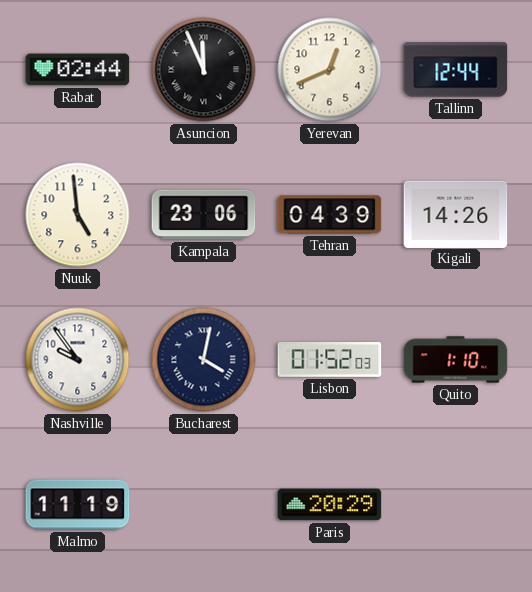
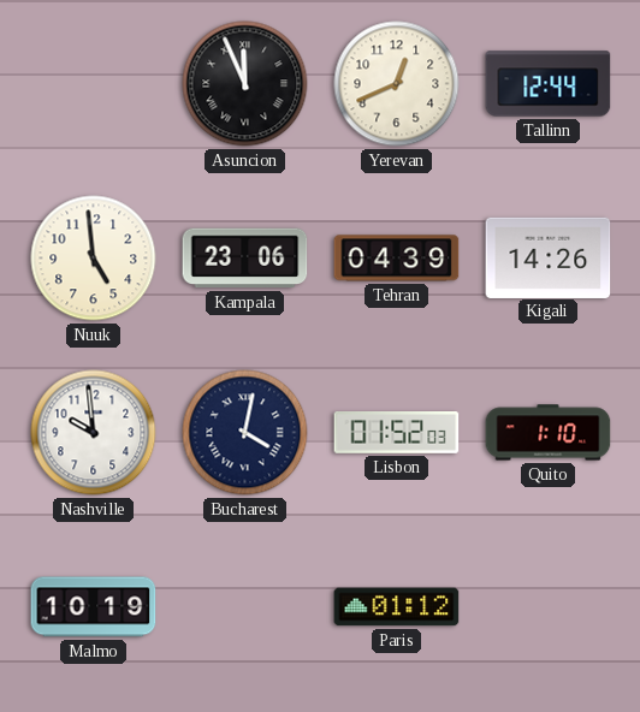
Rabat: 02:44 -> none (78, 70)
Nashville: 9:54 -> 9:59 (94, 433)
Malmo: 11:19 -> 10:19 (94, 607)
Paris: 20:29 -> 01:12 (397, 607)
